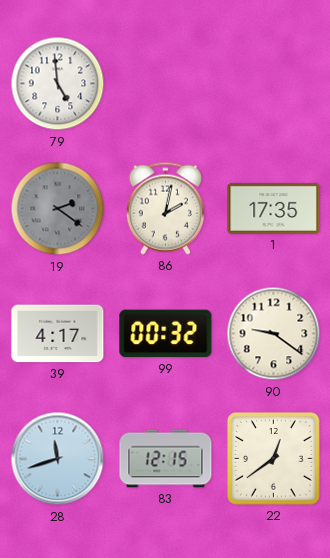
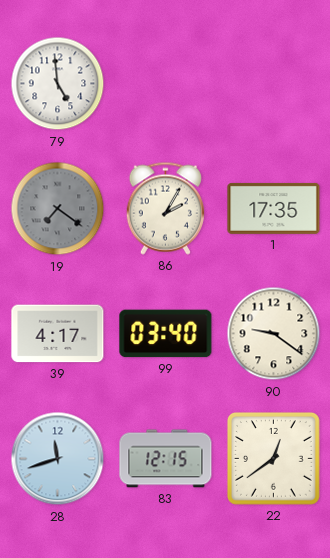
19: 2:21 -> 7:21 (58, 209)
86: 2:02 -> 2:05 (165, 208)
99: 00:32 -> 03:40 (166, 334)
